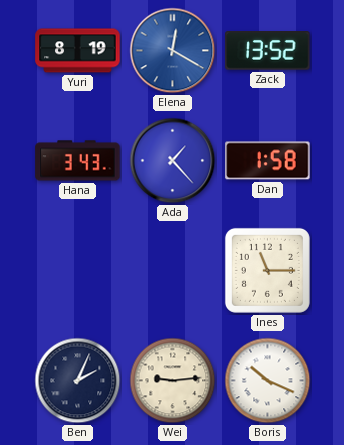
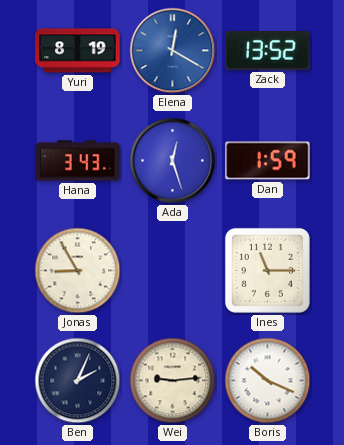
Ada: 1:23 -> 12:27 (173, 161)
Dan: 1:58 -> 1:59 (268, 161)
Jonas: none -> 8:55 (78, 271)
